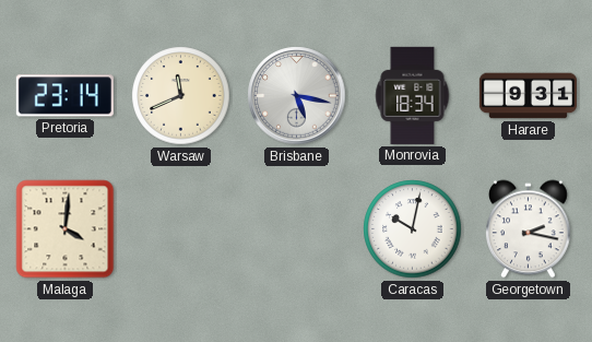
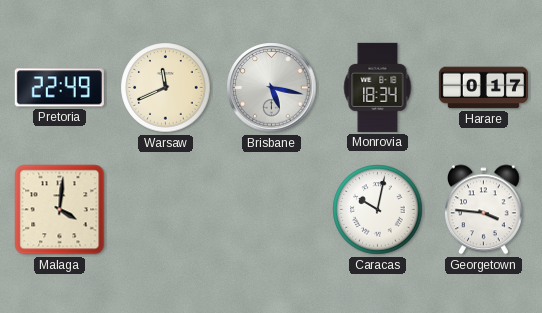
Pretoria: 23:14 -> 22:49 (59, 88)
Harare: 9:31 -> 0:17 (483, 88)
Georgetown: 2:17 -> 3:46 (484, 210)
